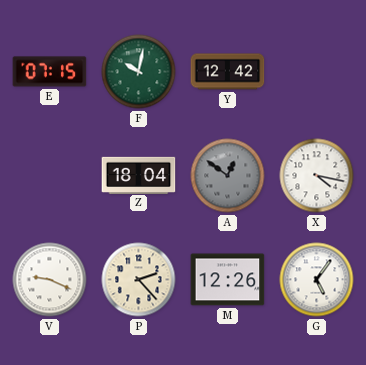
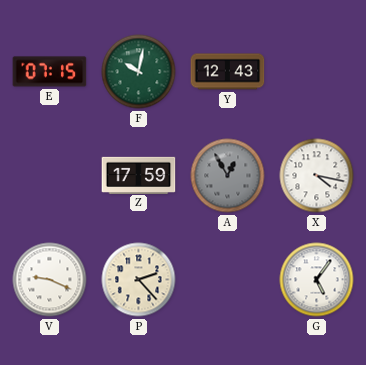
Y: 12:42 -> 12:43 (228, 72)
Z: 18:04 -> 17:59 (139, 175)
A: 12:51 -> 12:55 (228, 176)
M: 12:26 -> none (228, 280)
